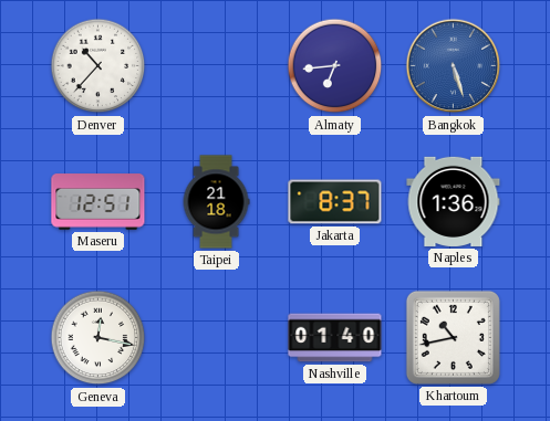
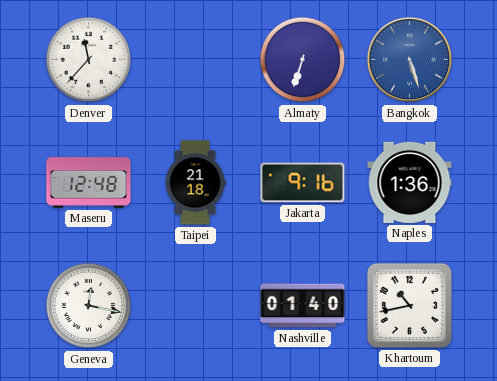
Denver: 10:37 -> 11:37 (89, 60)
Almaty: 6:44 -> 6:33 (303, 60)
Maseru: 12:51 -> 12:48 (89, 183)
Jakarta: 8:37 -> 9:16 (303, 183)
